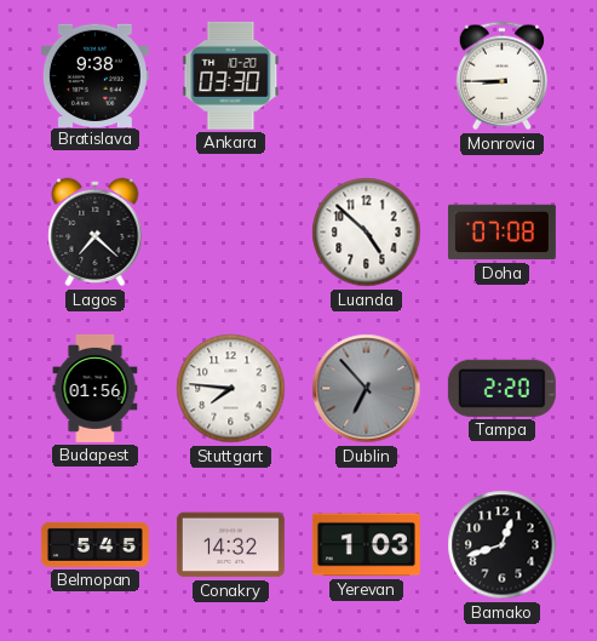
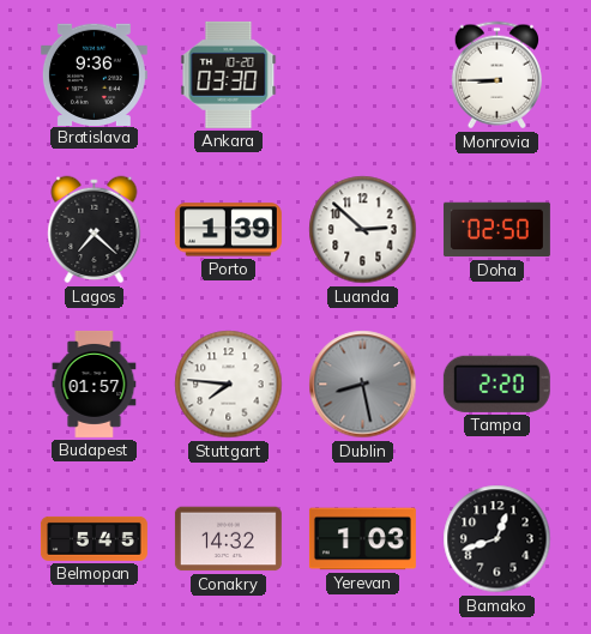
Bratislava: 9:38 -> 9:36 (94, 74)
Porto: none -> 1:39 (228, 230)
Luanda: 4:52 -> 2:52 (363, 230)
Doha: 07:08 -> 02:50 (496, 230)
Budapest: 01:56 -> 01:57 (95, 384)
Dublin: 6:53 -> 8:28 (363, 385)
